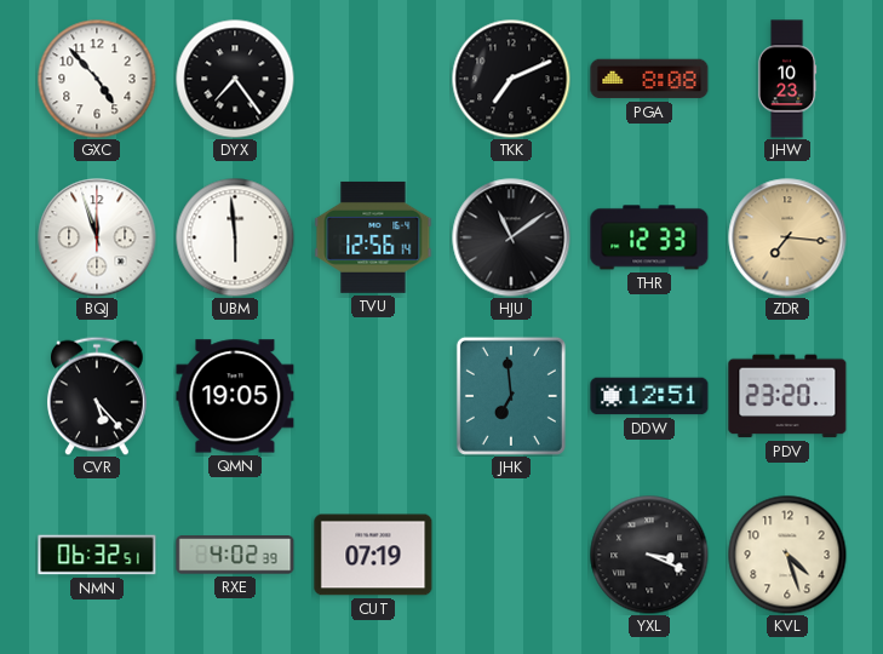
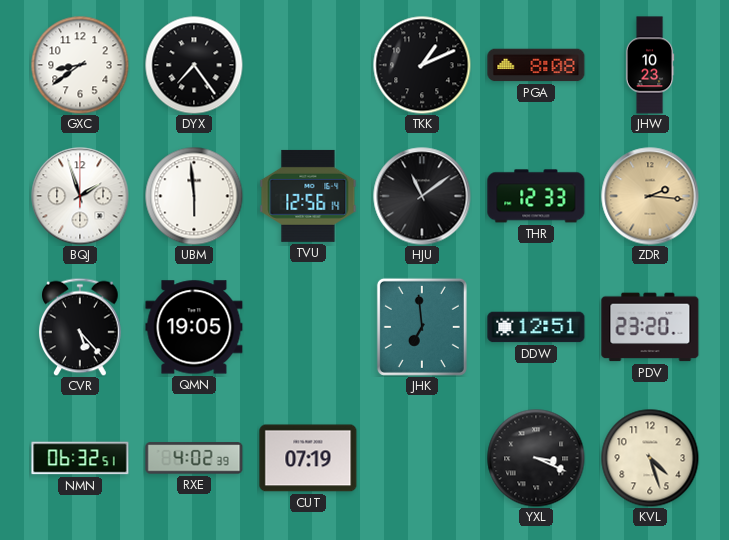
GXC: 4:53 -> 8:39 (80, 65)
TKK: 7:11 -> 1:11 (422, 65)
BQJ: 11:57 -> 1:57 (80, 196)
ZDR: 7:16 -> 2:16 (650, 196)
